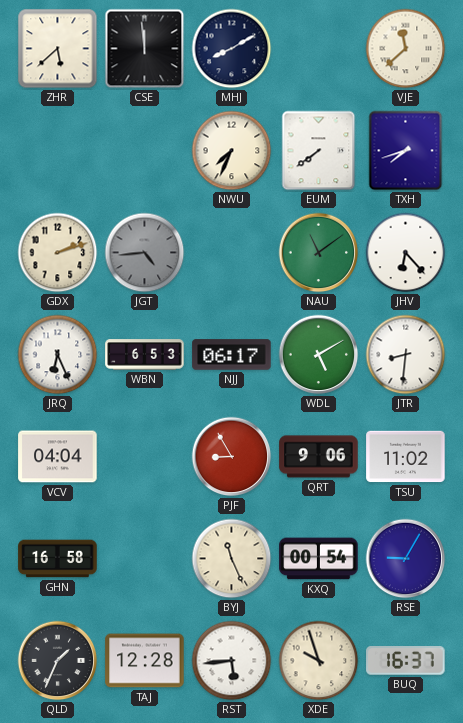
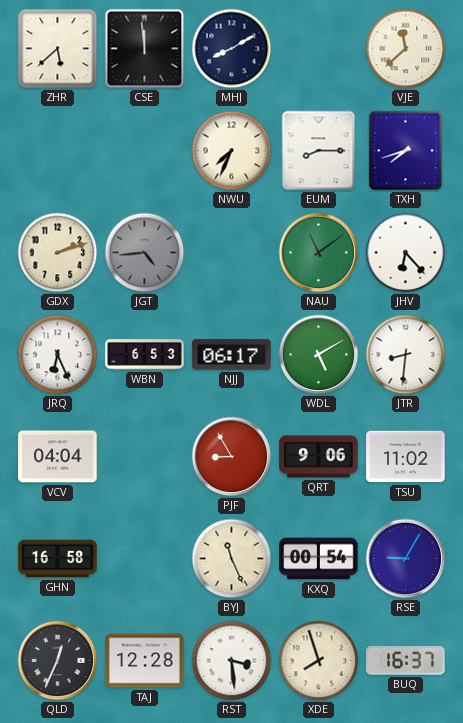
EUM: 7:39 -> 8:15 (319, 151)
QLD: 1:34 -> 12:34 (58, 661)
RST: 5:44 -> 3:29 (232, 661)
XDE: 9:57 -> 7:57 (319, 661)
